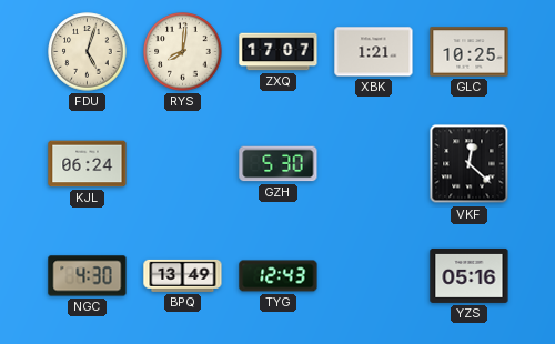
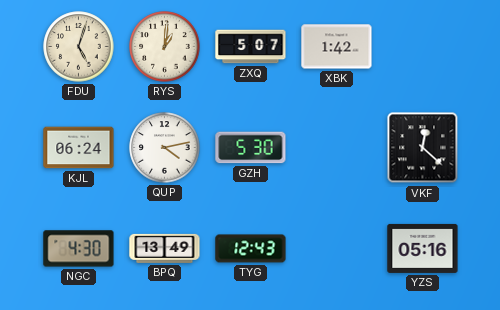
RYS: 8:01 -> 1:01 (165, 47)
ZXQ: 17:07 -> 5:07 (251, 47)
XBK: 1:21 -> 1:42 (337, 47)
GLC: 10:25 -> none (470, 52)
QUP: none -> 4:13 (165, 148)
